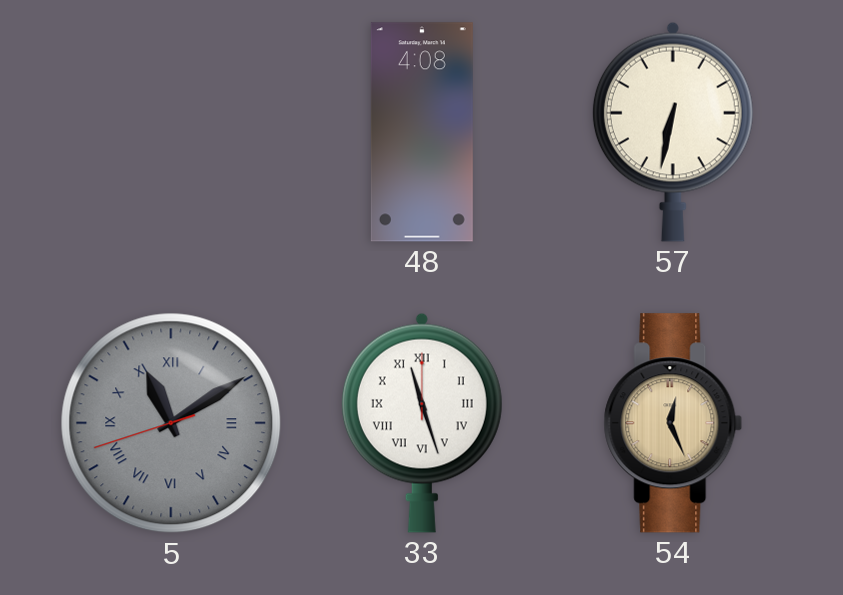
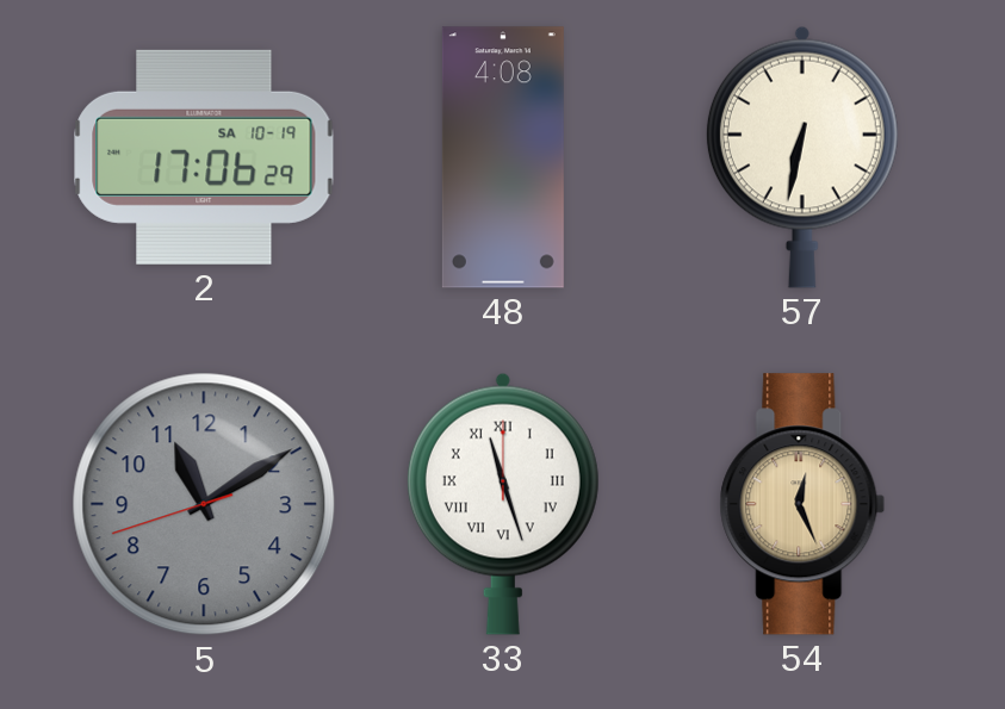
2: none -> 17:06 (204, 157)
5 numerals: Roman -> Arabic (204, 504)
